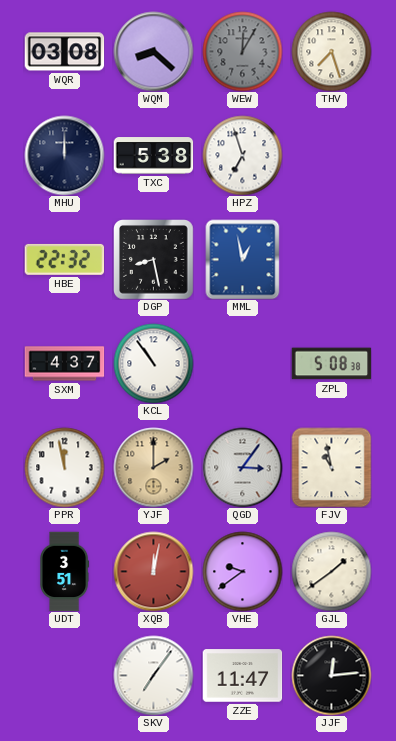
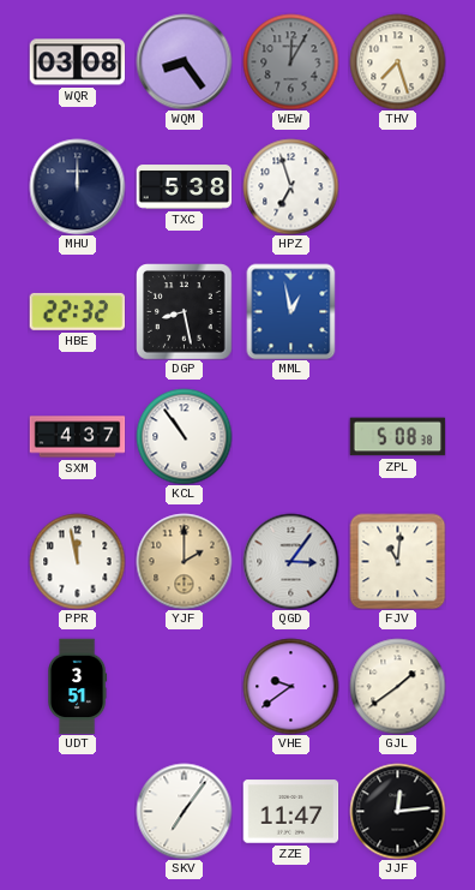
WQM: 8:22 -> 8:24 (184, 61)
FJV: 10:58 -> 11:01 (397, 561)
XQB: 12:02 -> none (153, 571)
